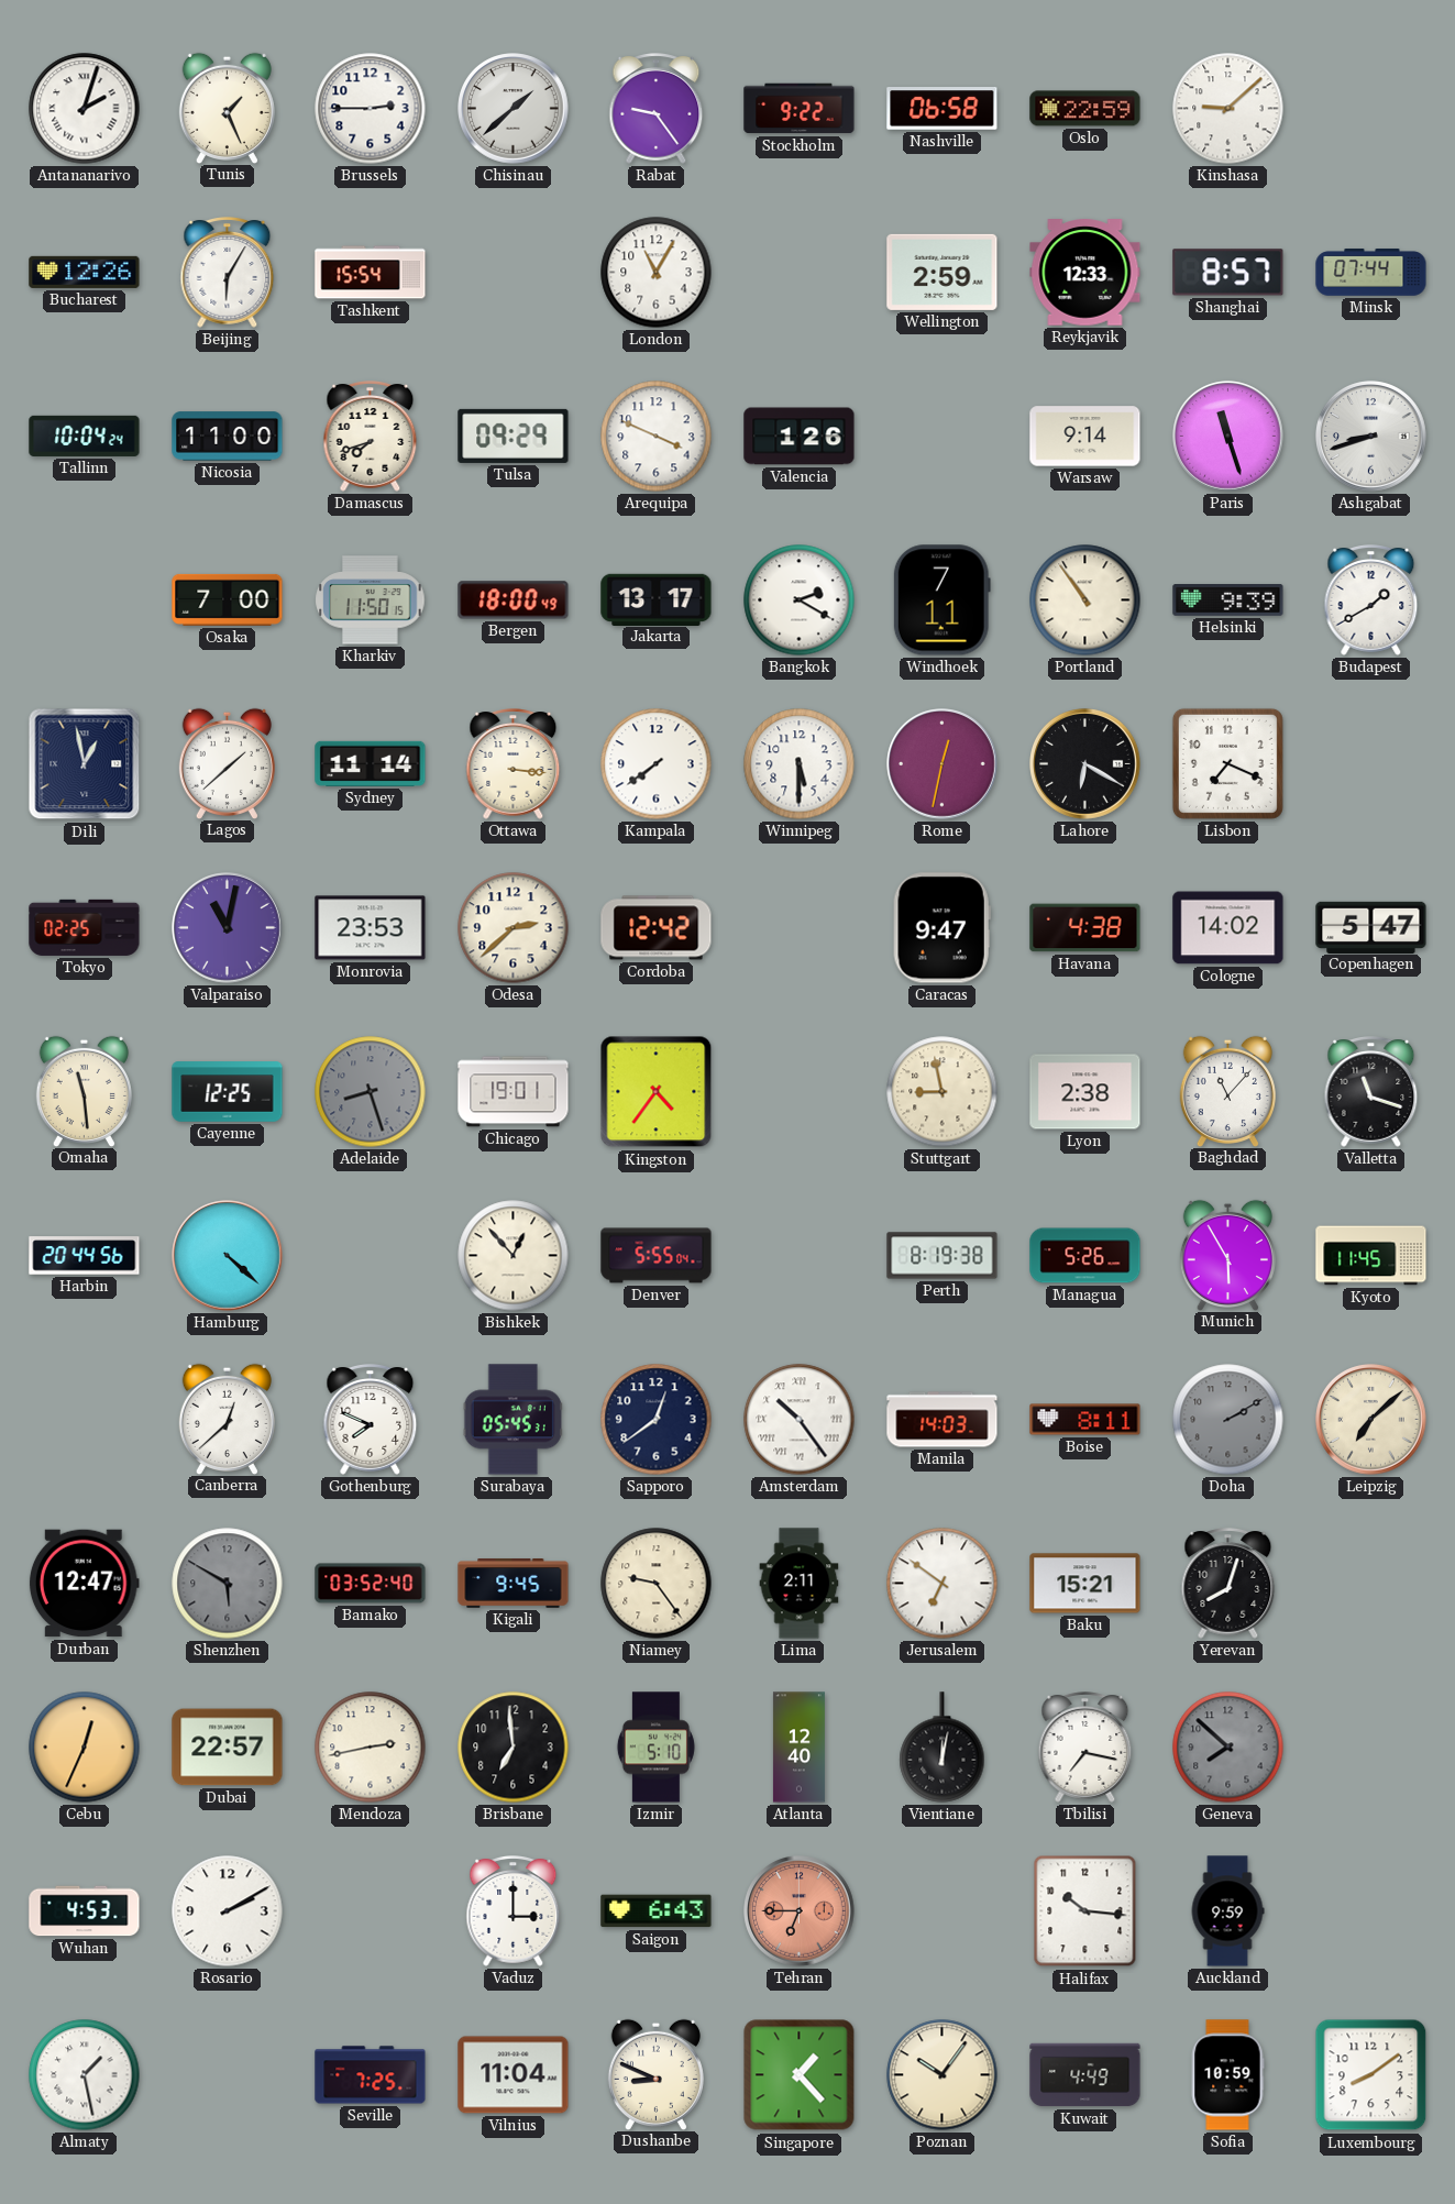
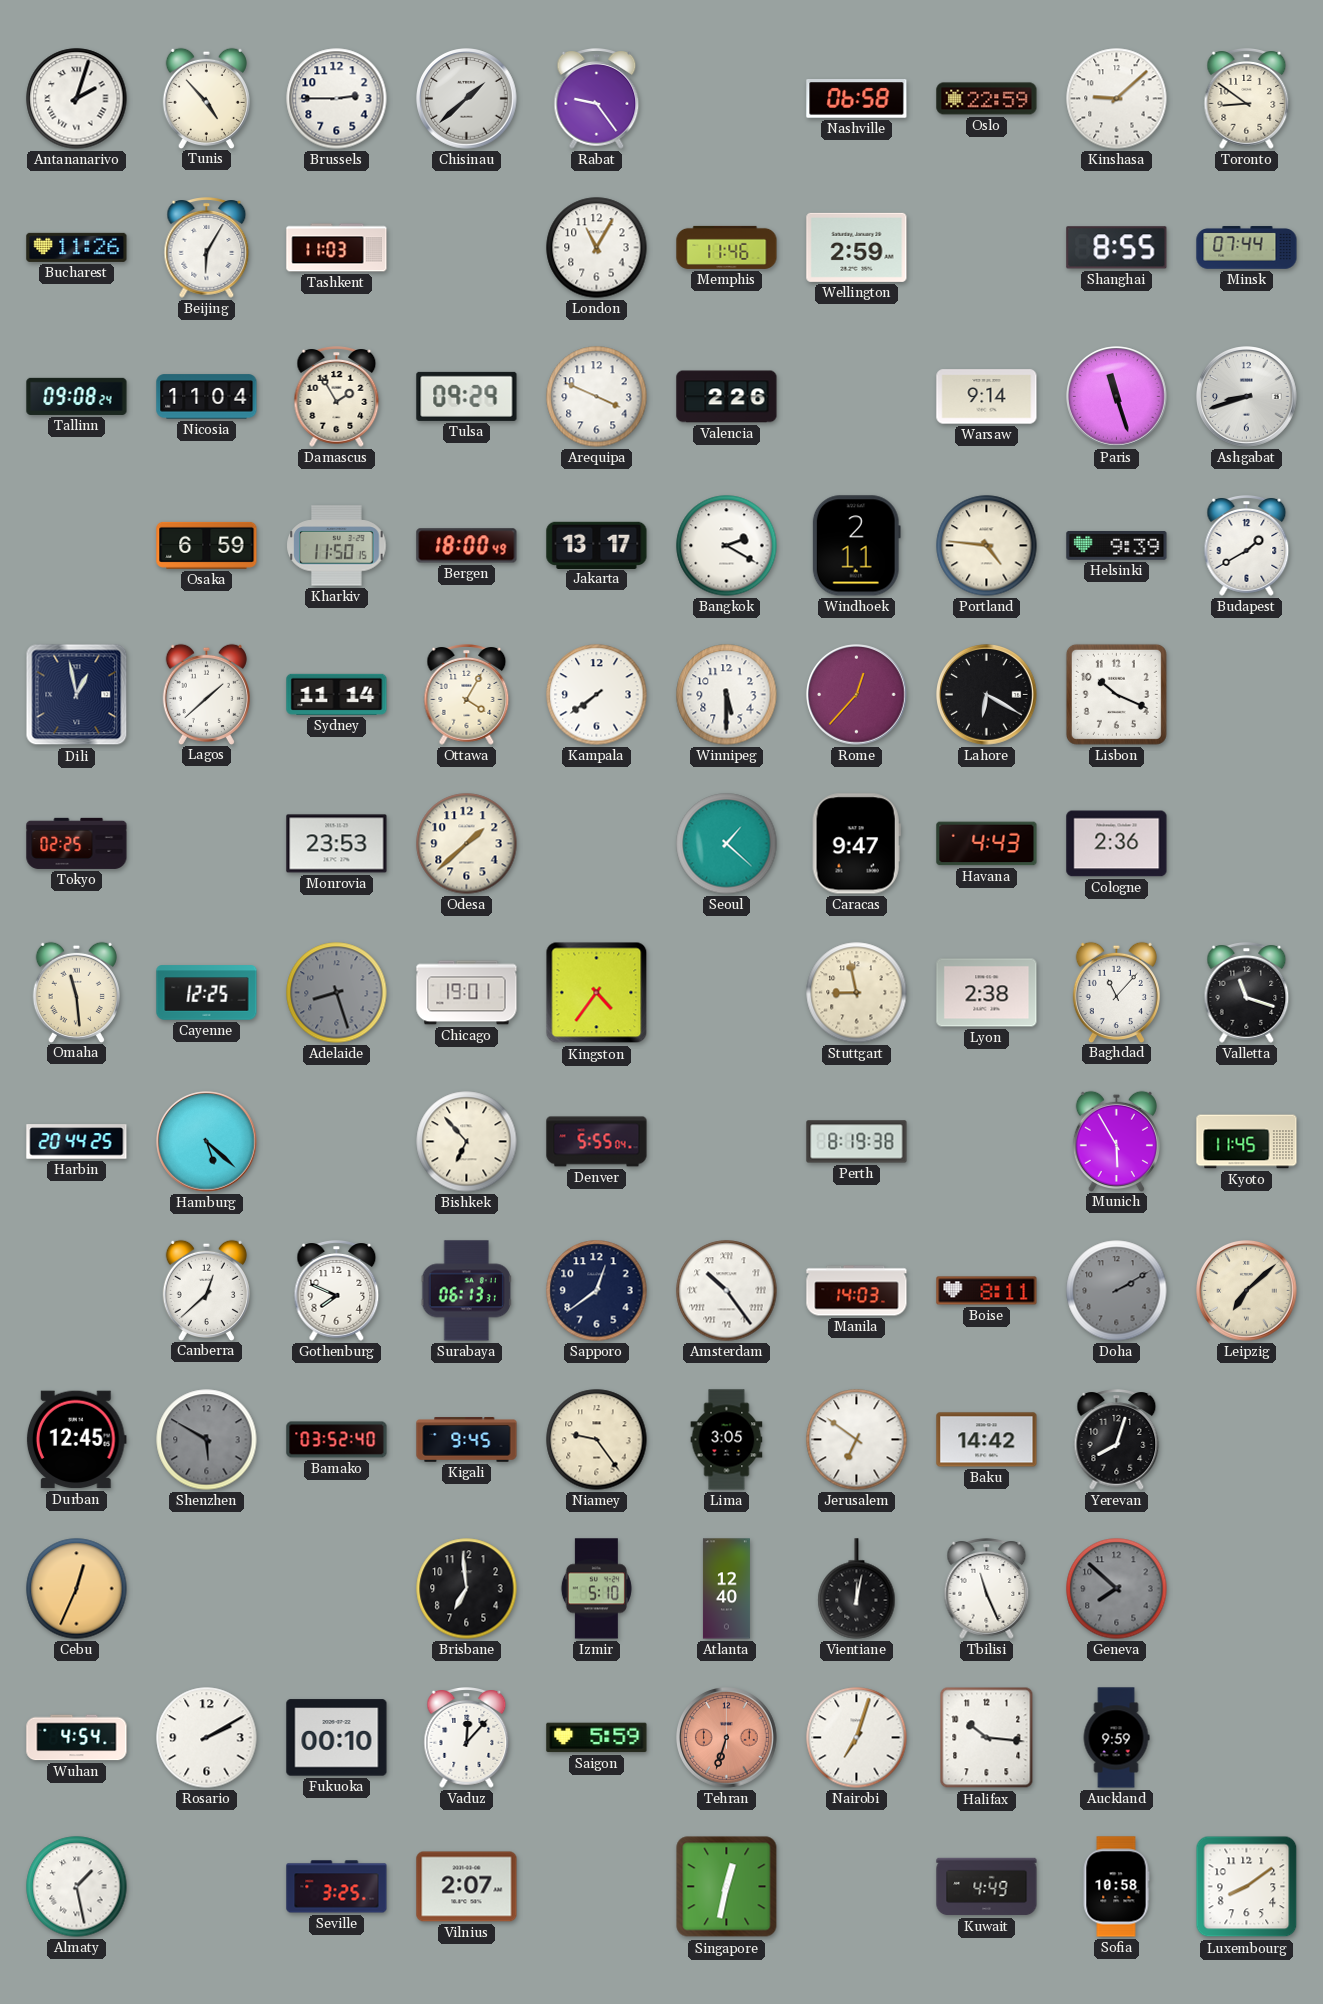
Tunis: 1:26 -> 4:53 (206, 98)
Stockholm: 9:22 -> none (800, 109)
Toronto: none -> 8:51 (1247, 99)
Bucharest: 12:26 -> 11:26 (77, 247)
Tashkent: 15:54 -> 11:03 (337, 248)
Memphis: none -> 11:46 (727, 247)
Reykjavik: 12:33 -> none (1085, 273)
Shanghai: 8:57 -> 8:55 (1117, 248)
Tallinn: 10:04 -> 09:08 (77, 396)
Nicosia: 11:00 -> 11:04 (207, 397)
Damascus: 7:42 -> 1:55 (337, 397)
Valencia: 1:26 -> 2:26 (727, 397)
Osaka: 7:00 -> 6:59 (207, 545)
Windhoek: 7:11 -> 2:11 (856, 546)
Portland: 10:54 -> 4:46 (987, 546)
Ottawa: 3:16 -> 4:05 (467, 695)
Rome: 12:32 -> 12:37 (857, 695)
Lisbon: 7:19 -> 10:19 (1116, 694)
Valparaiso: 11:02 -> none (228, 928)
Odesa: 2:38 -> 1:38 (467, 844)
Cordoba: 12:42 -> none (657, 928)
Seoul: none -> 1:22 (727, 844)
Havana: 4:38 -> 4:43 (987, 844)
Cologne: 14:02 -> 2:36 (1117, 844)
Copenhagen: 5:47 -> none (1371, 927)
Harbin: 20:44:56 -> 20:44:25 (77, 1142)
Hamburg: 4:22 -> 5:22 (207, 1142)
Bishkek: 12:53 -> 6:53 (467, 1142)
Managua: 5:26 -> none (1085, 1256)
Surabaya: 05:45 -> 06:13 (466, 1291)
Durban: 12:47 -> 12:45 (76, 1440)
Lima: 2:11 -> 3:05 (727, 1440)
Baku: 15:21 -> 14:42 (987, 1440)
Dubai: 22:57 -> none (228, 1748)
Mendoza: 2:43 -> none (371, 1748)
Tbilisi: 7:17 -> 11:26 (987, 1589)
Wuhan: 4:53 -> 4:54 (77, 1738)
Fukuoka: none -> 00:10 (337, 1738)
Vaduz: 3:00 -> 12:07 (467, 1738)
Saigon: 6:43 -> 5:59 (597, 1738)
Tehran: 6:45 -> 6:33 (727, 1738)
Nairobi: none -> 7:03 (857, 1738)
Seville: 7:25 -> 3:25 (337, 1887)
Vilnius: 11:04 -> 2:07 (467, 1887)
Dushanbe: 8:49 -> none (655, 2074)
Singapore: 1:23 -> 12:32 (727, 1887)
Poznan: 10:06 -> none (943, 2075)
Sofia: 10:59 -> 10:58 (1116, 1887)
